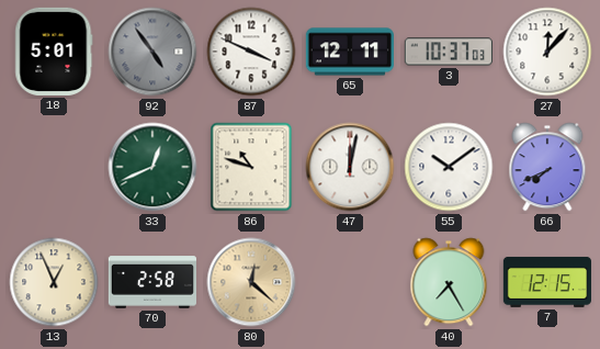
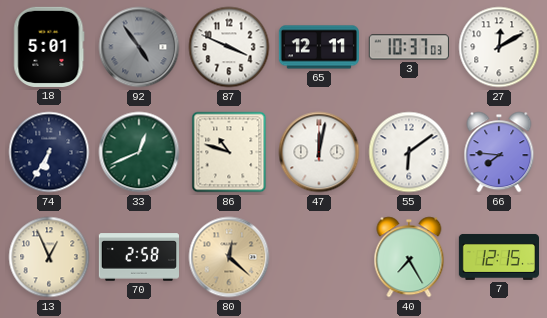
27: 12:07 -> 12:10 (499, 47)
74: none -> 6:35 (49, 152)
55: 10:09 -> 6:09 (409, 152)
66: 7:41 -> 7:46 (499, 152)
